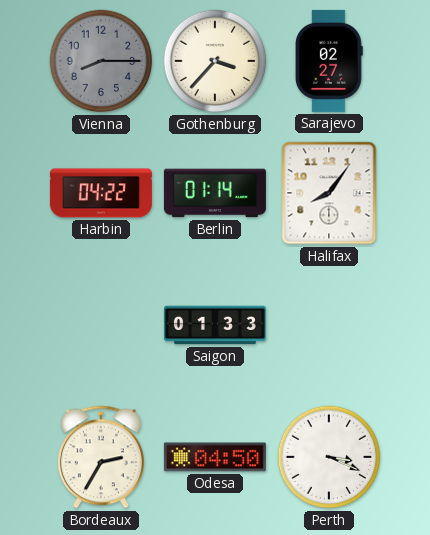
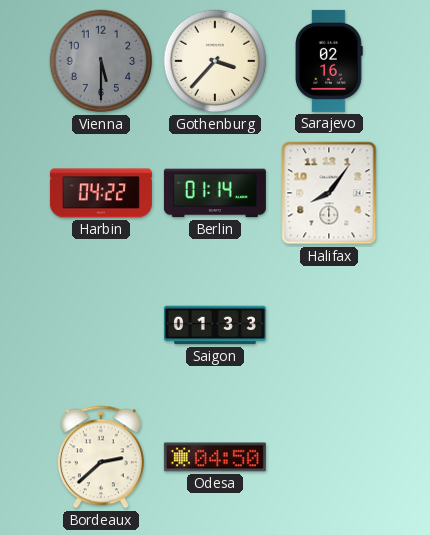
Vienna: 8:15 -> 5:30 (101, 61)
Sarajevo: 02:27 -> 02:16 (329, 61)
Bordeaux: 2:35 -> 2:38 (101, 457)
Perth: 3:19 -> none (329, 457)
